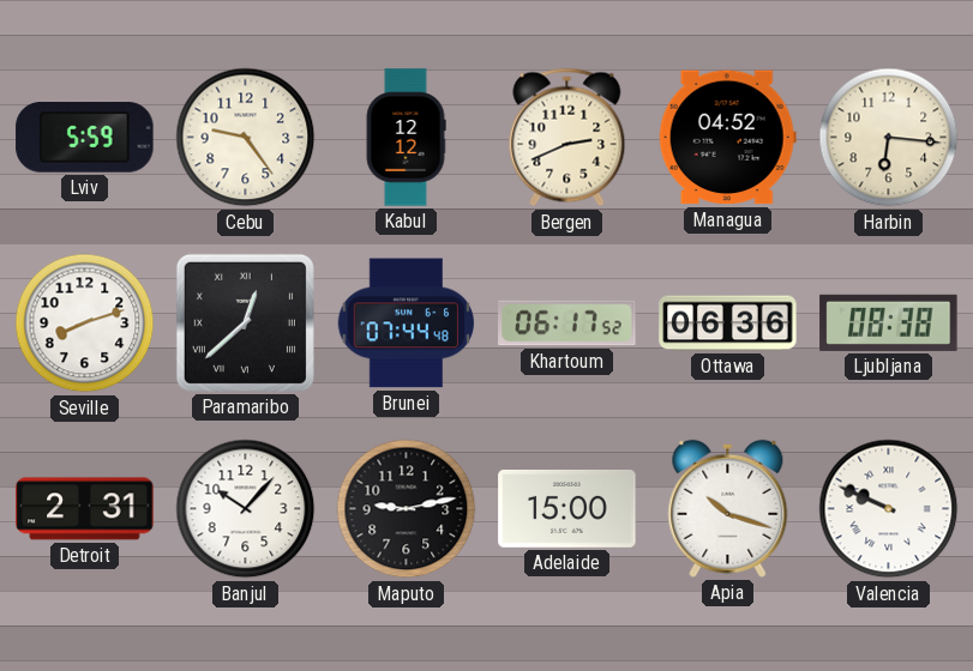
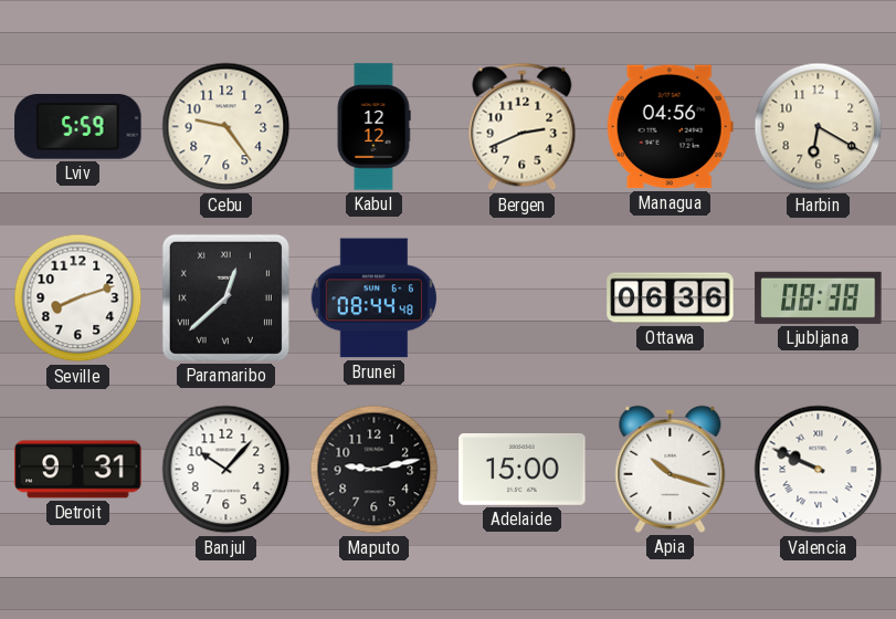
Managua: 04:52 -> 04:56 (670, 127)
Harbin: 6:16 -> 6:20 (819, 127)
Brunei: 07:44 -> 08:44 (373, 298)
Khartoum: 06:17 -> none (567, 324)
Detroit: 2:31 -> 9:31 (78, 470)
